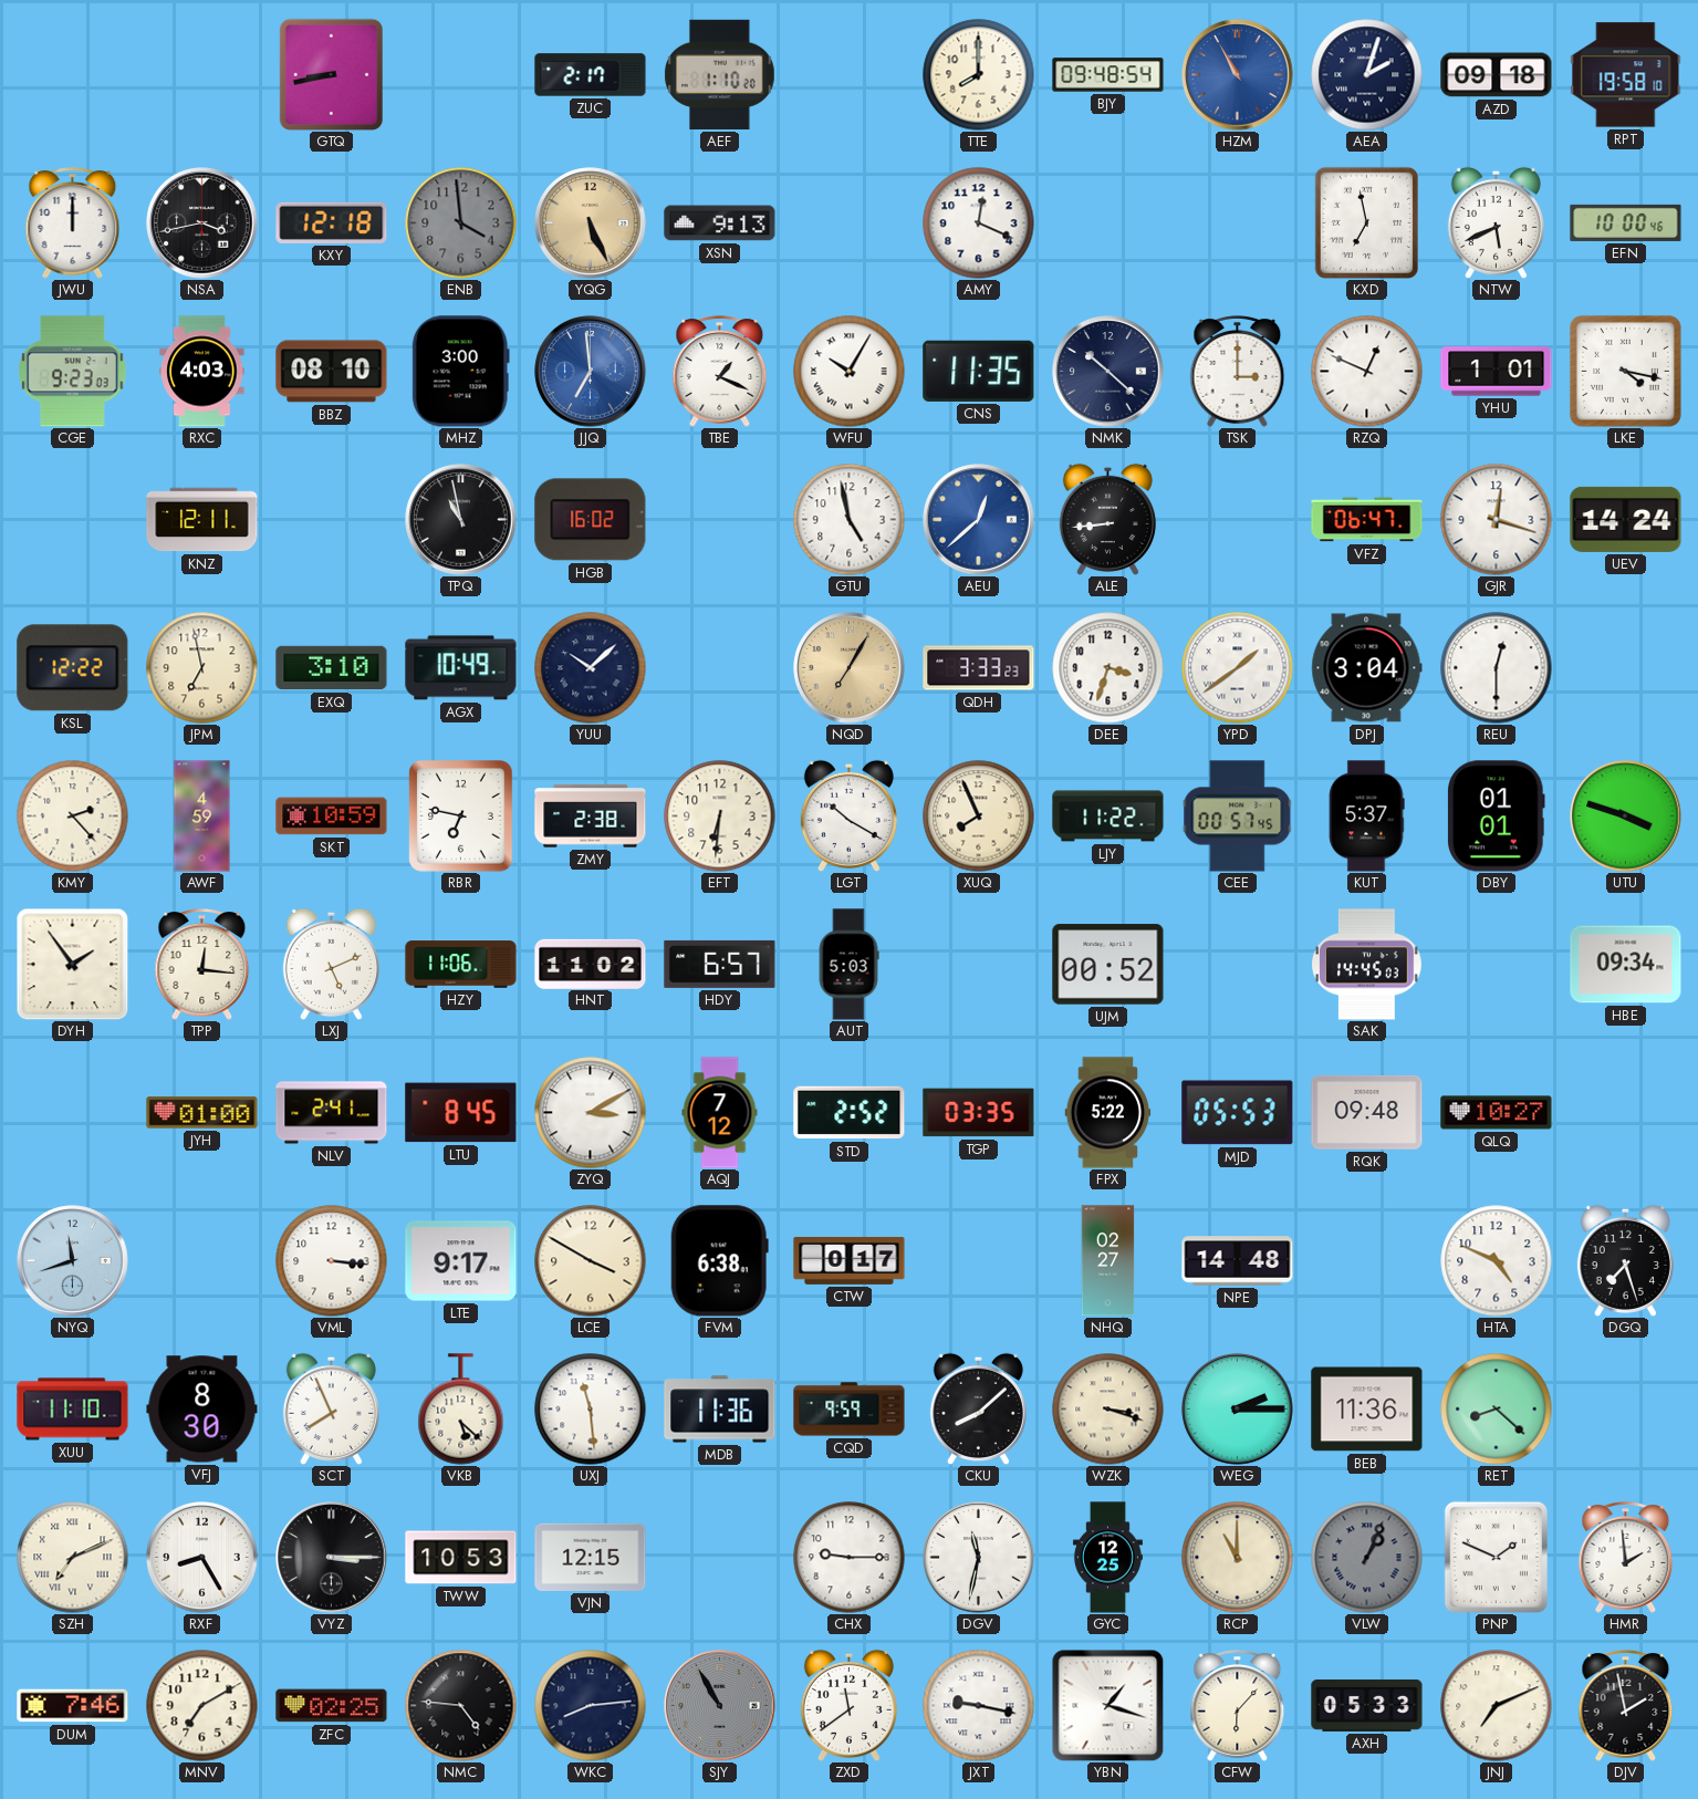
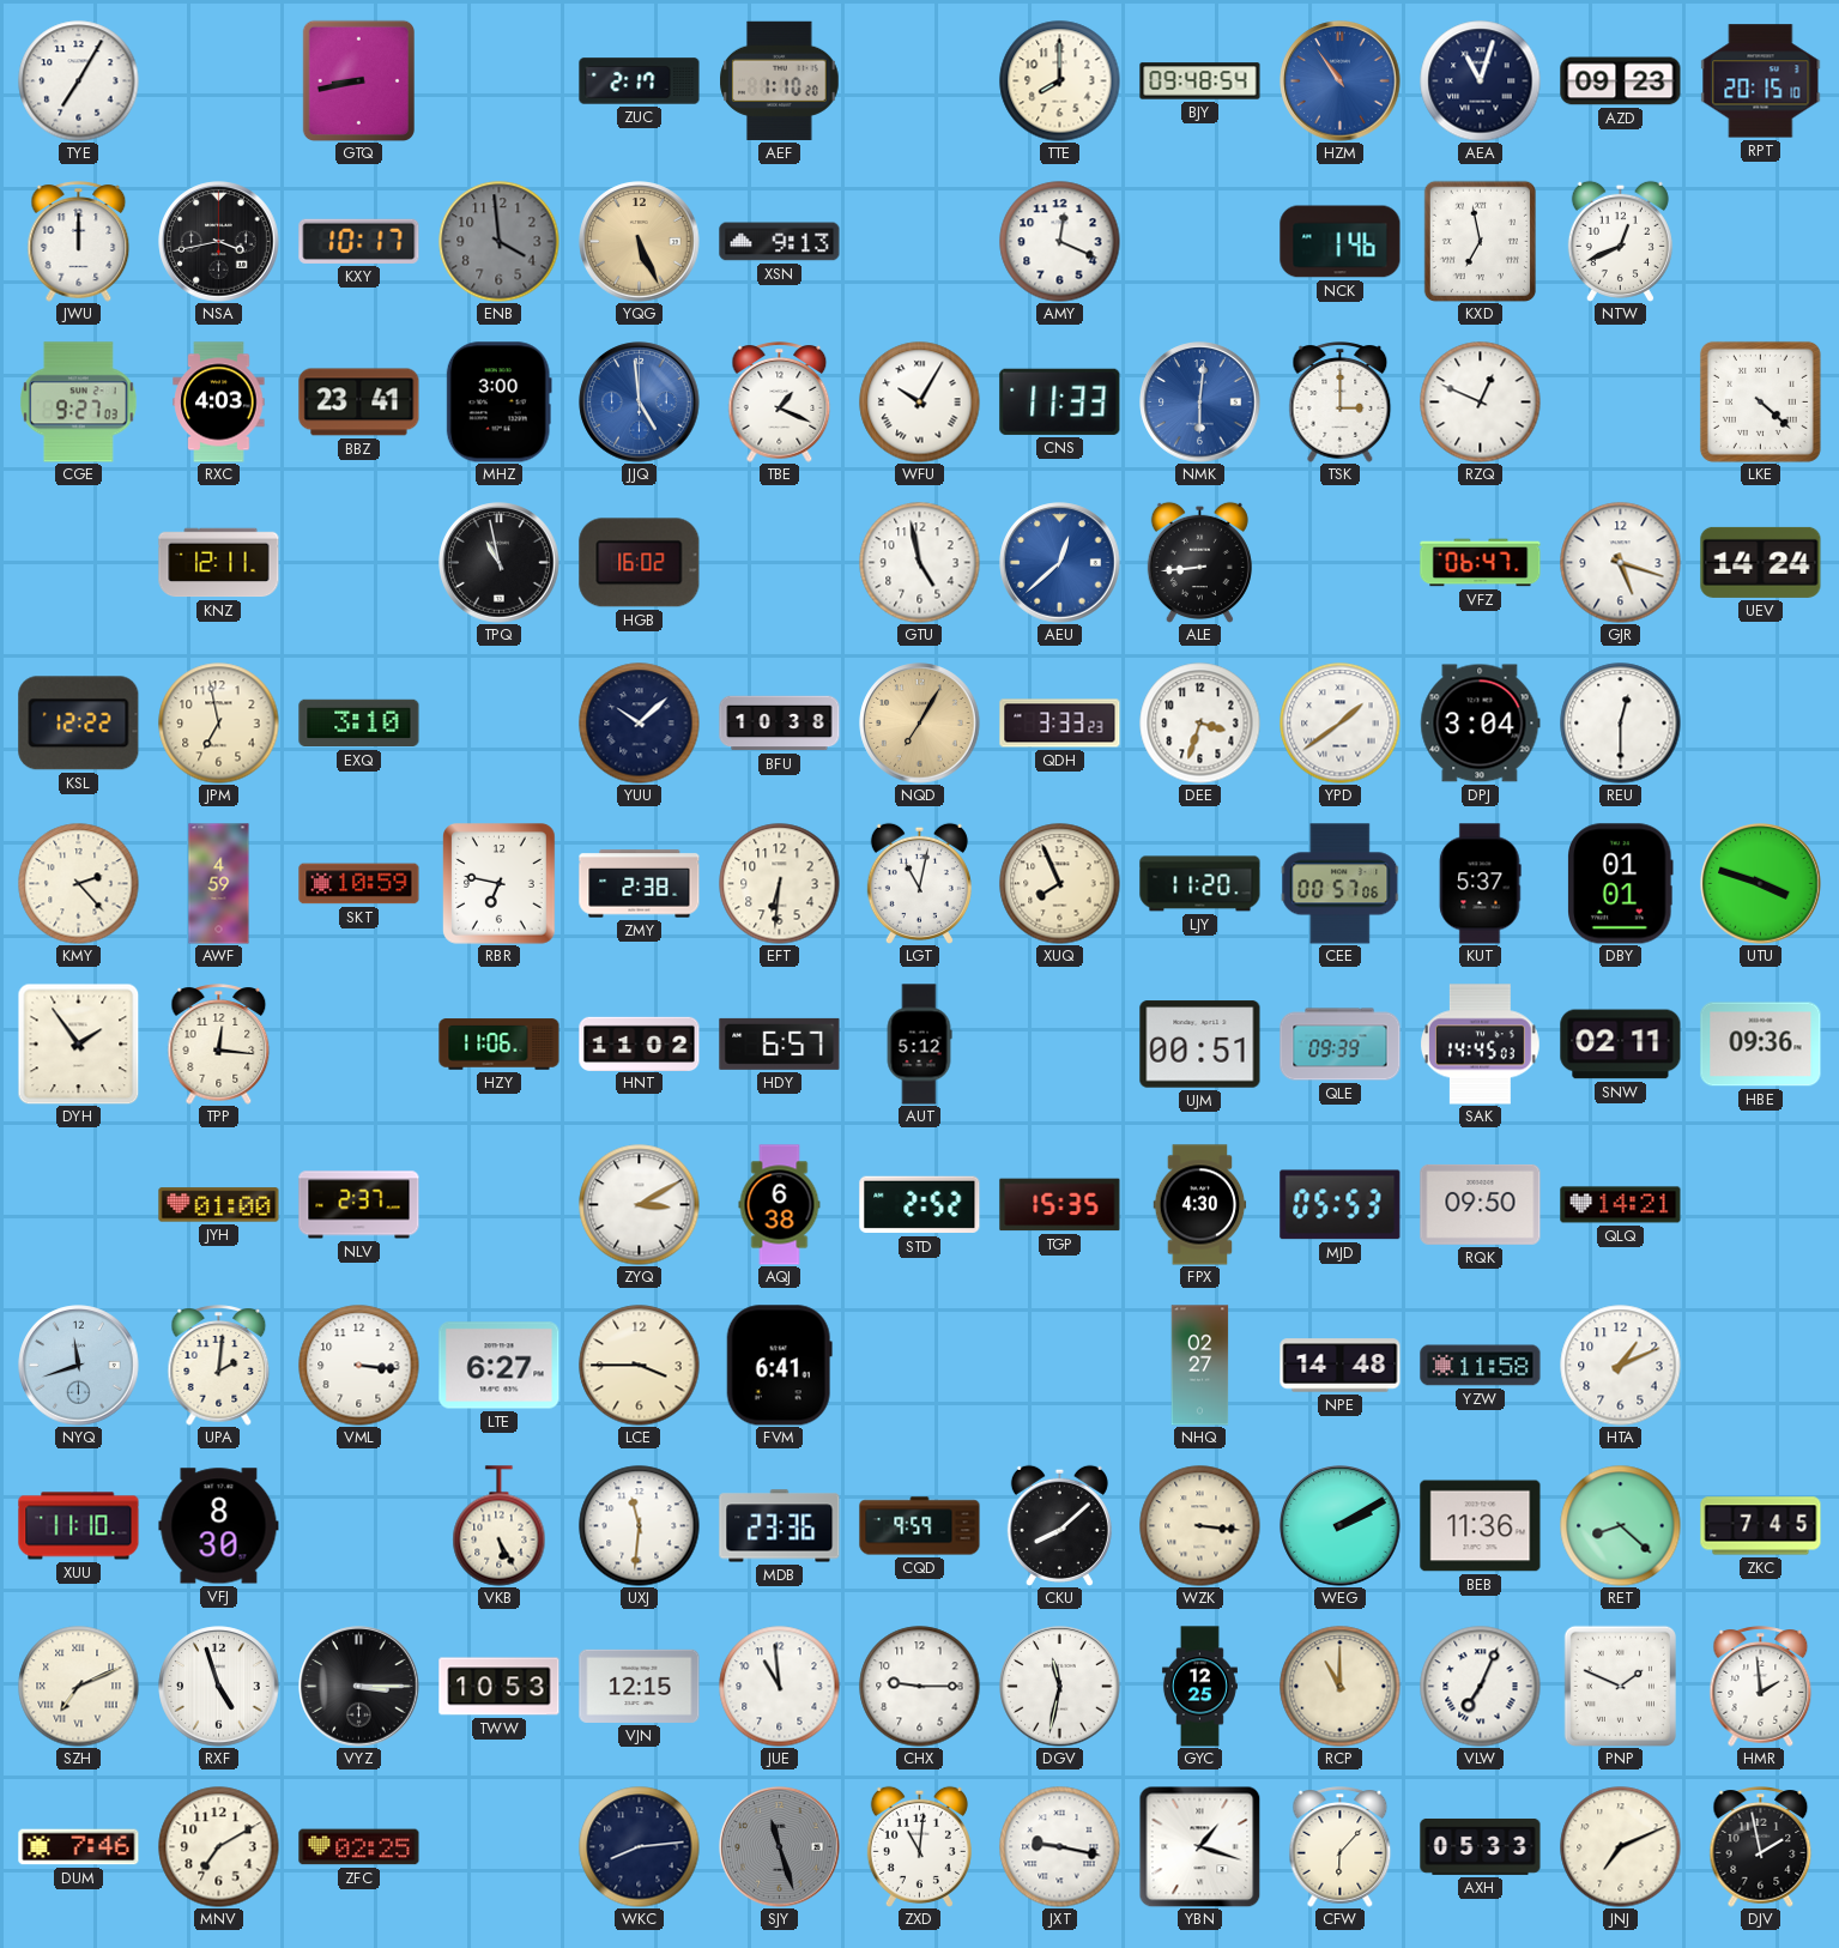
TYE: none -> 7:05 (79, 81)
HZM: 10:55 -> 10:54 (1341, 81)
AEA: 2:03 -> 11:03 (1481, 81)
AZD: 09:18 -> 09:23 (1621, 81)
RPT: 19:58 -> 20:15 (1761, 81)
KXY: 12:18 -> 10:17 (359, 241)
NCK: none -> 1:46 (1341, 242)
NTW: 5:41 -> 12:41 (1620, 241)
EFN: 10:00 -> none (1626, 222)
CGE: 9:23 -> 9:27 (79, 403)
BBZ: 08:10 -> 23:41 (359, 403)
JJQ: 6:59 -> 4:59 (640, 403)
CNS: 11:35 -> 11:33 (1060, 401)
NMK: 10:22 -> 6:01 (1200, 403)
NMK dial: navy -> blue (1200, 403)
YHU: 1:01 -> none (1497, 372)
LKE: 4:17 -> 4:22 (1760, 401)
GJR: 12:18 -> 5:18 (1621, 563)
AGX: 10:49 -> none (461, 668)
BFU: none -> 10:38 (780, 724)
LGT: 10:20 -> 11:02 (919, 883)
LJY: 11:22 -> 11:20 (1200, 884)
CEE: 00:57:45 -> 00:57:06 (1341, 884)
LXJ: 5:11 -> none (331, 964)
AUT: 5:03 -> 5:12 (919, 1045)
UJM: 00:52 -> 00:51 (1200, 1045)
QLE: none -> 09:39 (1341, 1045)
SNW: none -> 02:11 (1621, 1045)
HBE: 09:34 -> 09:36 (1761, 1045)
NLV: 2:41 -> 2:37 (359, 1205)
LTU: 8:45 -> none (461, 1113)
AQJ: 7:12 -> 6:38 (780, 1205)
TGP: 03:35 -> 15:35 (1060, 1205)
FPX: 5:22 -> 4:30 (1200, 1205)
RQK: 09:48 -> 09:50 (1481, 1204)
QLQ: 10:27 -> 14:21 (1621, 1205)
UPA: none -> 2:01 (219, 1366)
LTE: 9:17 -> 6:27 (500, 1366)
LCE: 3:50 -> 3:45 (640, 1366)
FVM: 6:38 -> 6:41 (779, 1366)
CTW: 0:17 -> none (850, 1260)
YZW: none -> 11:58 (1481, 1366)
HTA: 4:49 -> 1:11 (1621, 1366)
DGQ: 7:27 -> none (1625, 1260)
SCT: 7:56 -> none (331, 1408)
VKB: 5:22 -> 5:25 (500, 1526)
UXJ: 11:29 -> 11:31 (640, 1526)
MDB: 11:36 -> 23:36 (780, 1526)
WZK: 3:18 -> 3:16 (1200, 1526)
WEG: 2:15 -> 2:10 (1341, 1526)
ZKC: none -> 7:45 (1761, 1526)
RXF: 8:25 -> 4:57 (219, 1687)
JUE: none -> 10:59 (780, 1687)
VLW: 1:04 -> 7:04 (1481, 1687)
VLW dial: grey -> white (1481, 1687)
NMC: 4:46 -> none (461, 1706)
SJY: 10:55 -> 11:27 (780, 1847)
ZXD: 11:39 -> 11:01 (919, 1846)
